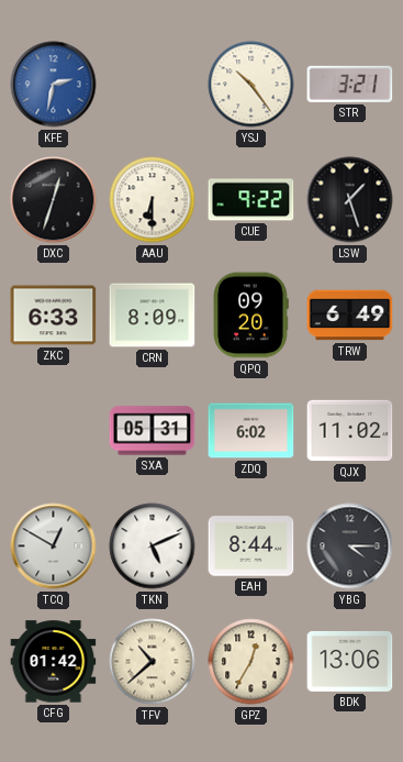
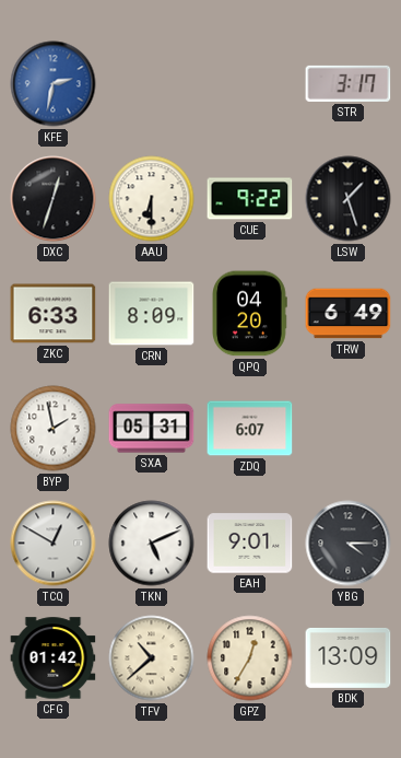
YSJ: 10:24 -> none (251, 85)
STR: 3:21 -> 3:17 (349, 83)
QPQ: 09:20 -> 04:20 (249, 314)
BYP: none -> 1:58 (54, 429)
ZDQ: 6:02 -> 6:07 (250, 429)
QJX: 11:02 -> none (350, 431)
EAH: 8:44 -> 9:01 (250, 544)
BDK: 13:06 -> 13:09 (349, 657)
